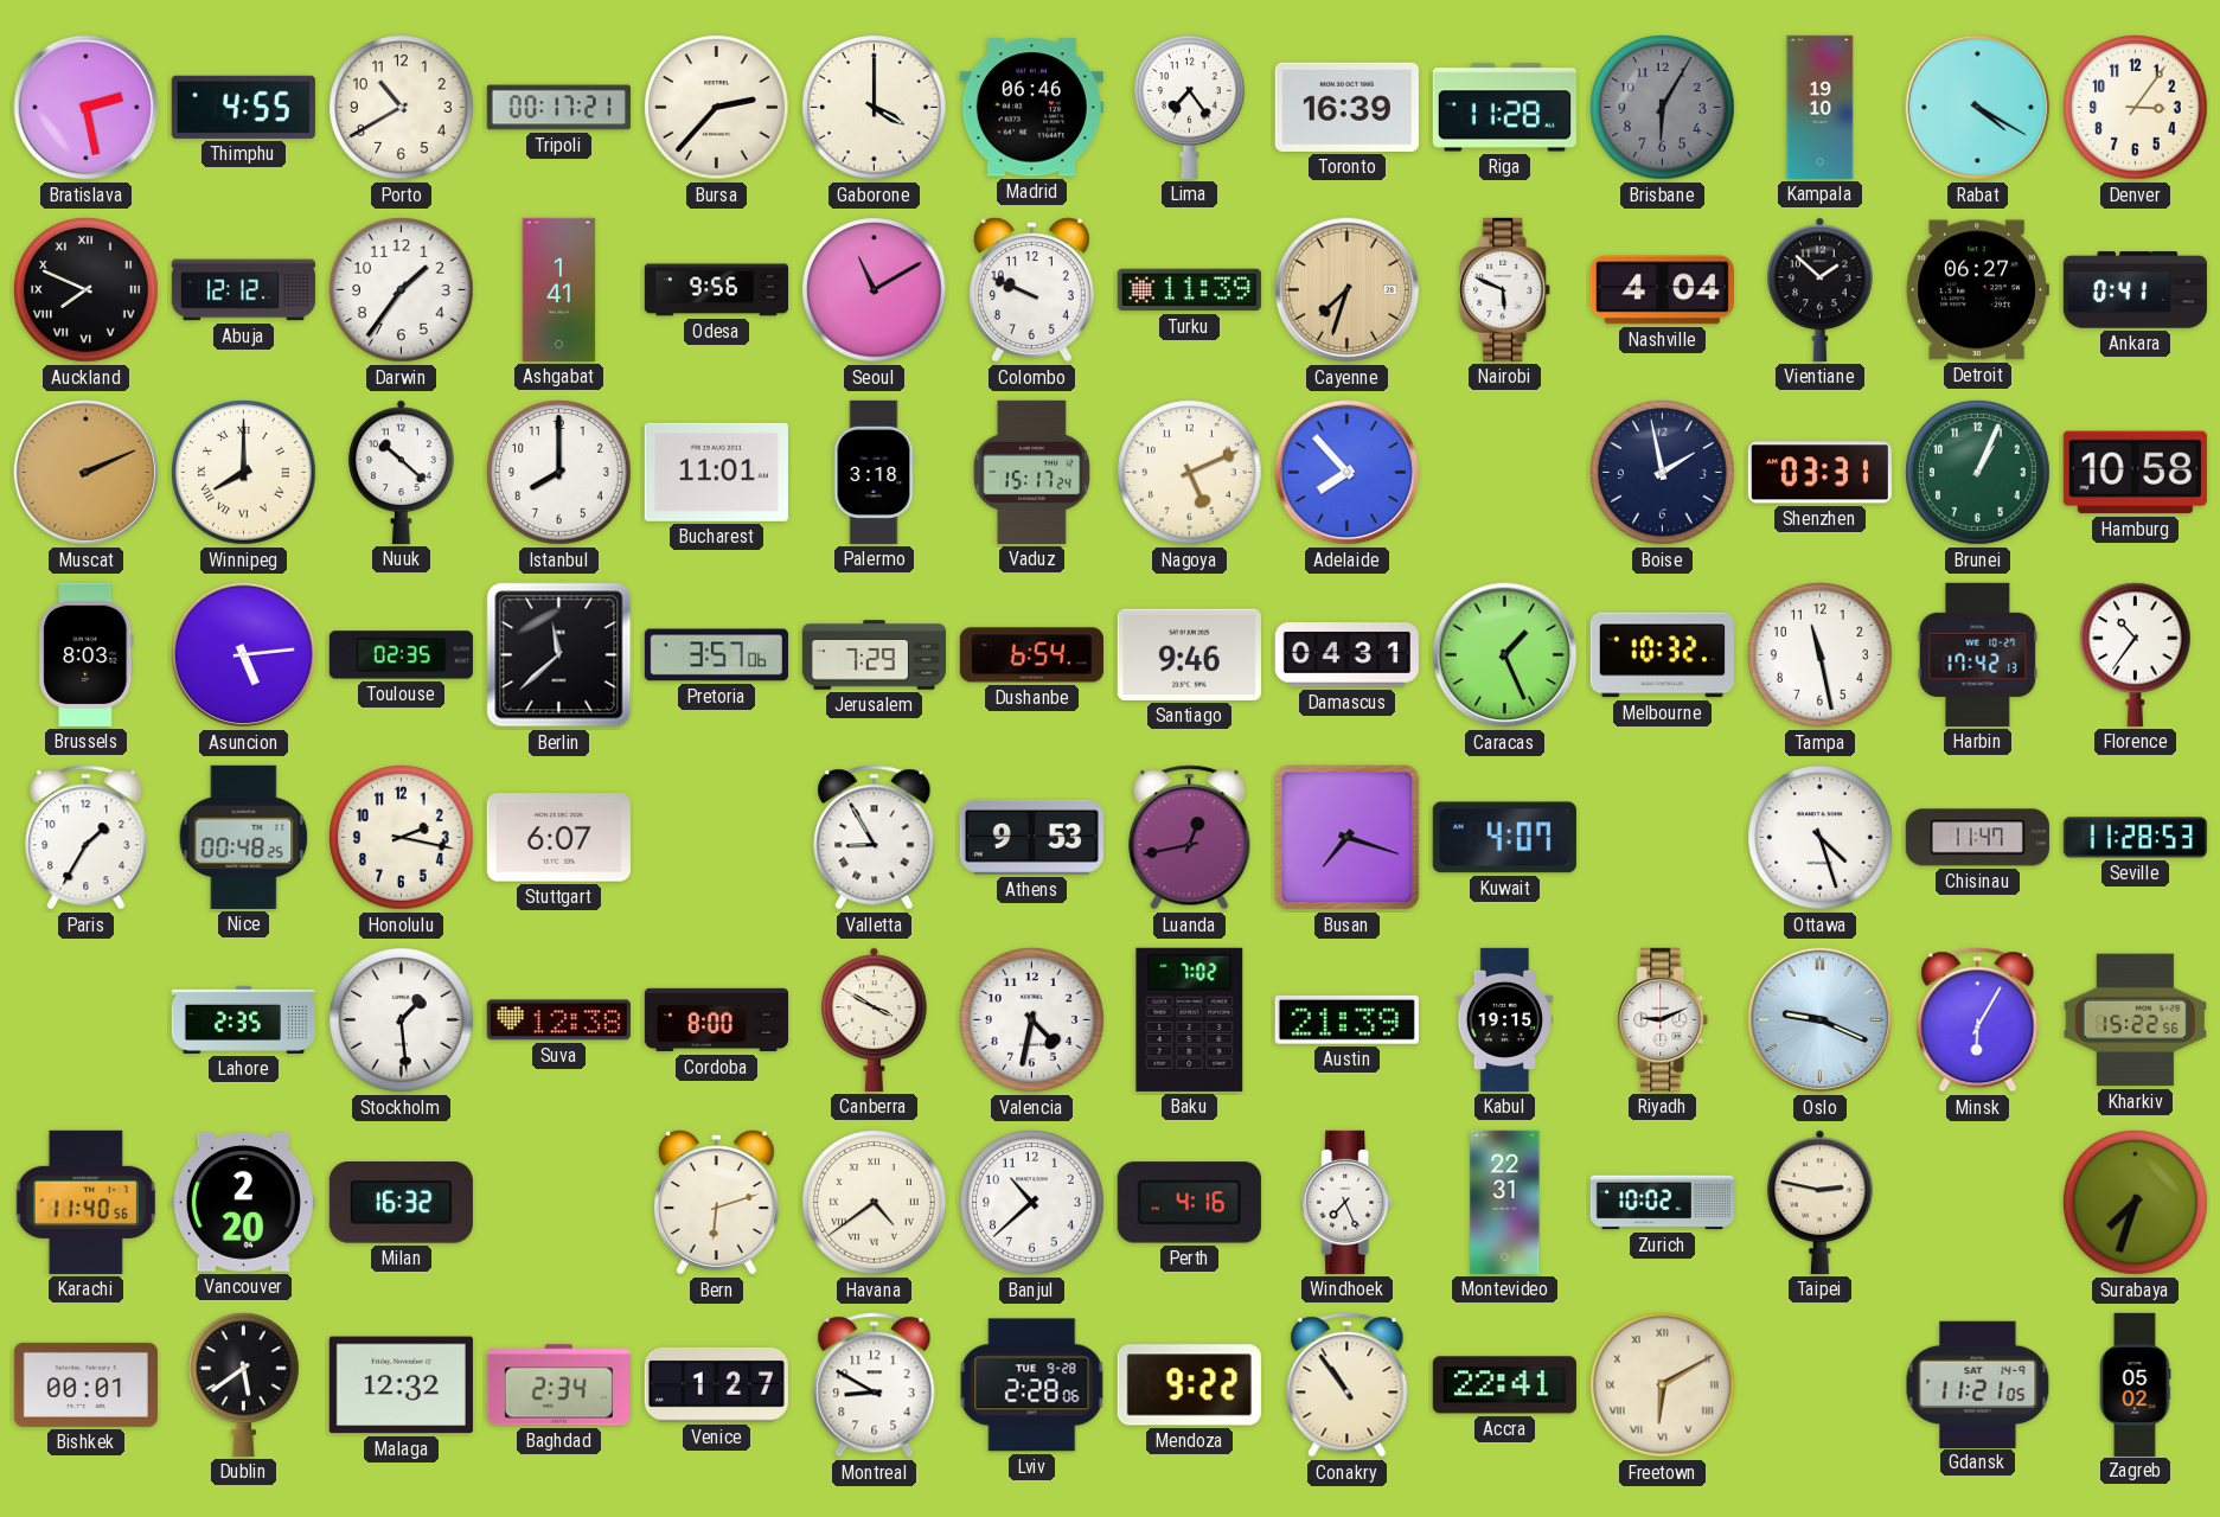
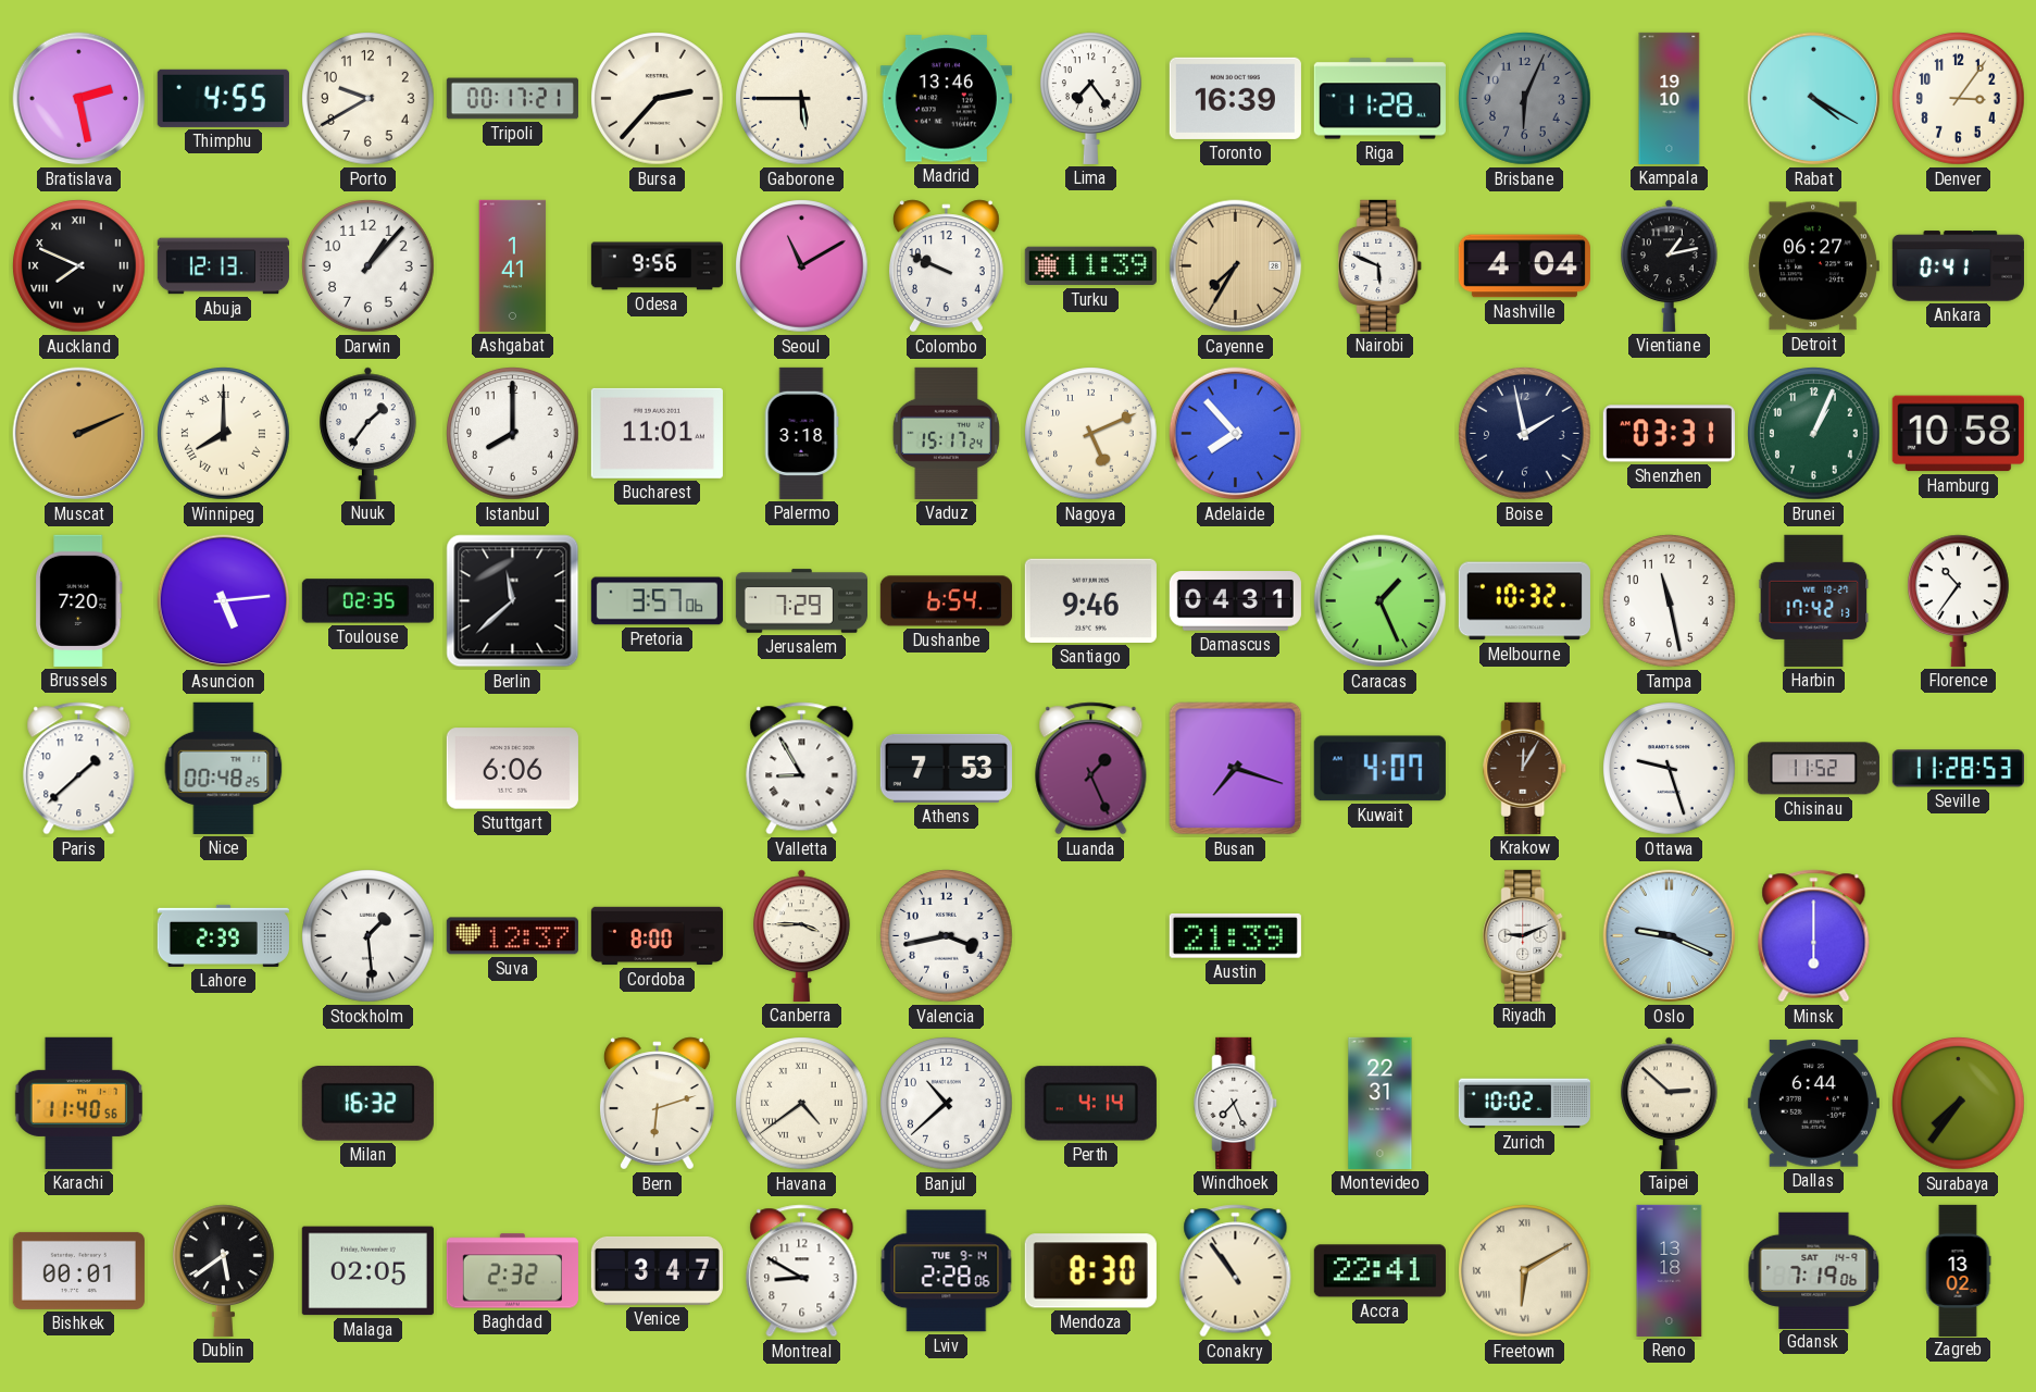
Porto: 10:40 -> 9:40 (369, 99)
Gaborone: 4:00 -> 5:45 (802, 99)
Madrid: 06:46 -> 13:46 (946, 99)
Brisbane: 6:05 -> 6:04 (1525, 99)
Abuja: 12:12 -> 12:13 (223, 266)
Darwin: 1:36 -> 1:07 (369, 266)
Cayenne: 7:33 -> 7:35 (1236, 266)
Vientiane: 1:52 -> 1:13 (1670, 265)
Nuuk: 10:22 -> 1:36 (369, 433)
Brussels: 8:03 -> 7:20 (79, 600)
Paris: 1:35 -> 1:38 (79, 769)
Honolulu: 2:17 -> none (402, 838)
Stuttgart: 6:07 -> 6:06 (512, 769)
Athens: 9:53 -> 7:53 (946, 768)
Luanda: 12:43 -> 1:26 (1091, 769)
Krakow: none -> 12:05 (1525, 768)
Ottawa: 4:27 -> 9:27 (1670, 769)
Chisinau: 11:47 -> 11:52 (1813, 769)
Lahore: 2:35 -> 2:39 (223, 935)
Suva: 12:38 -> 12:37 (512, 936)
Canberra: 3:50 -> 3:45 (802, 935)
Valencia: 4:32 -> 3:43 (947, 936)
Baku: 7:02 -> none (1190, 1019)
Kabul: 19:15 -> none (1505, 1019)
Minsk: 6:05 -> 6:00 (1814, 936)
Kharkiv: 15:22 -> none (2135, 1020)
Vancouver: 2:20 -> none (243, 1203)
Perth: 4:16 -> 4:14 (1090, 1104)
Taipei: 2:47 -> 2:52 (1670, 1103)
Dallas: none -> 6:44 (1813, 1104)
Surabaya: 7:33 -> 7:36 (1959, 1104)
Malaga: 12:32 -> 02:05 (367, 1271)
Baghdad: 2:34 -> 2:32 (512, 1271)
Venice: 1:27 -> 3:47 (657, 1270)
Lviv date: TUE 9-28 -> TUE 9-14 (947, 1271)
Mendoza: 9:22 -> 8:30 (1090, 1271)
Reno: none -> 13:18 (1670, 1270)
Gdansk: 11:21 -> 7:19 (1814, 1270)
Zagreb: 05:02 -> 13:02 (1958, 1270)
